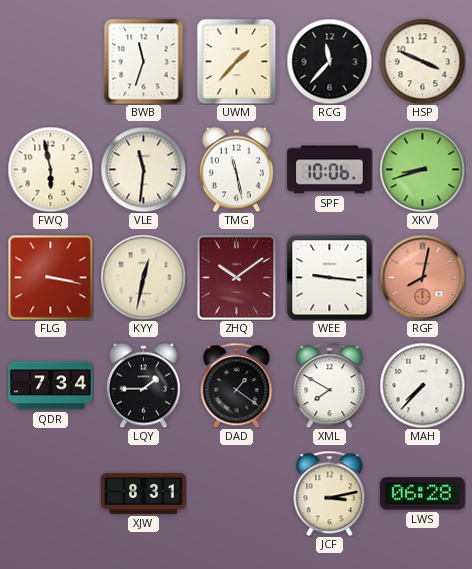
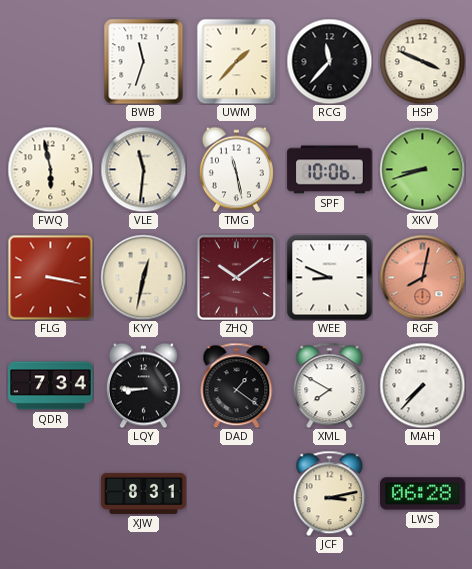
WEE: 9:16 -> 8:49 (329, 277)
LQY: 1:45 -> 8:45 (143, 385)
